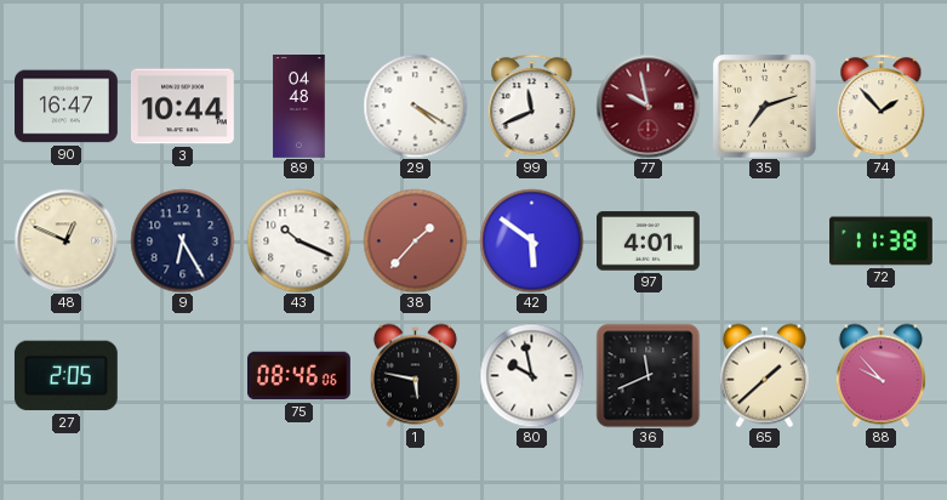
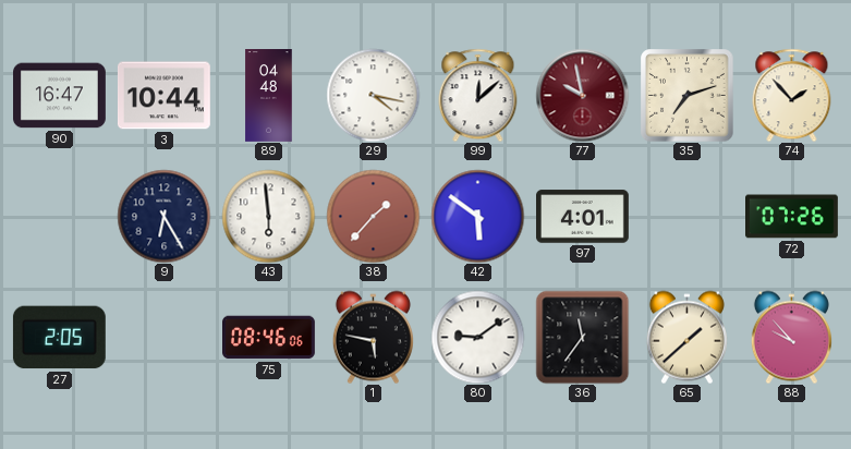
29: 4:20 -> 4:17 (373, 95)
99: 11:41 -> 12:08 (478, 95)
48: 12:49 -> none (65, 240)
43: 10:19 -> 5:59 (268, 216)
72: 11:38 -> 07:26 (792, 217)
80: 9:58 -> 9:09 (477, 337)
36: 11:41 -> 11:36 (582, 337)
